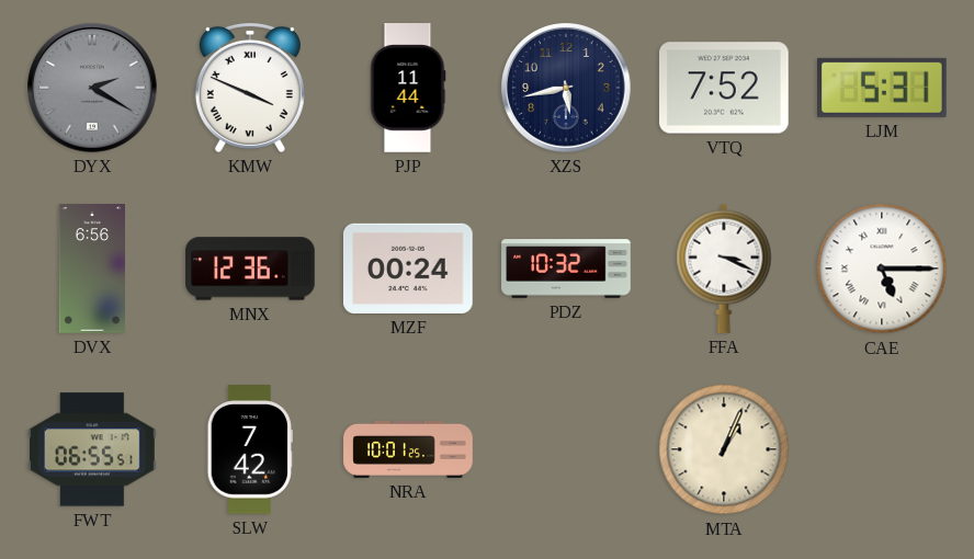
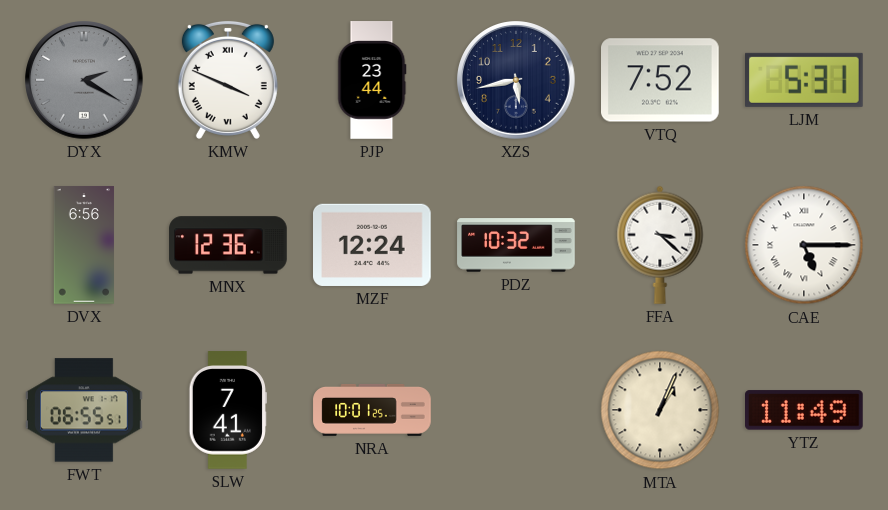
PJP: 11:44 -> 23:44 (372, 80)
MZF: 00:24 -> 12:24 (373, 245)
FFA: 3:19 -> 3:22 (660, 245)
SLW: 7:42 -> 7:41 (228, 410)
YTZ: none -> 11:49 (805, 410)
